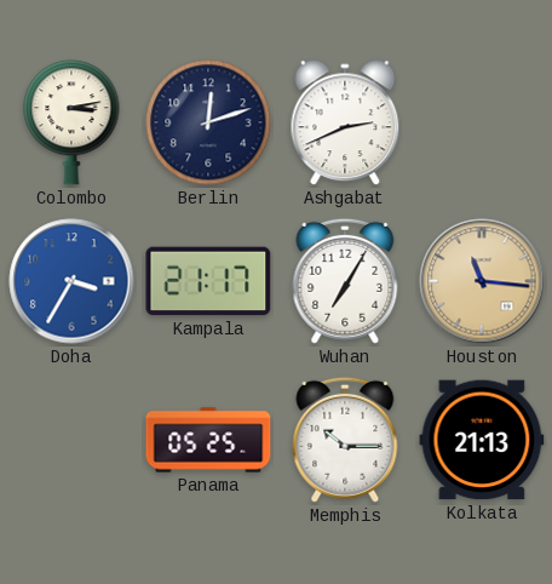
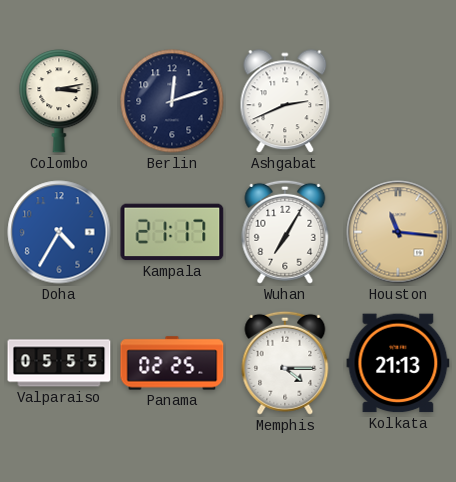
Doha: 3:35 -> 4:35 (59, 232)
Valparaiso: none -> 05:55 (59, 363)
Panama: 05:25 -> 02:25 (172, 363)
Memphis: 10:15 -> 4:15 (285, 363)
